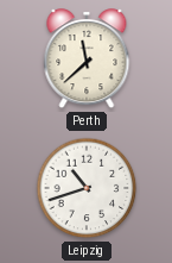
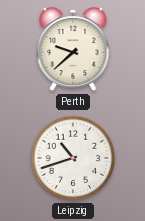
Perth: 11:38 -> 9:38 (73, 50)
